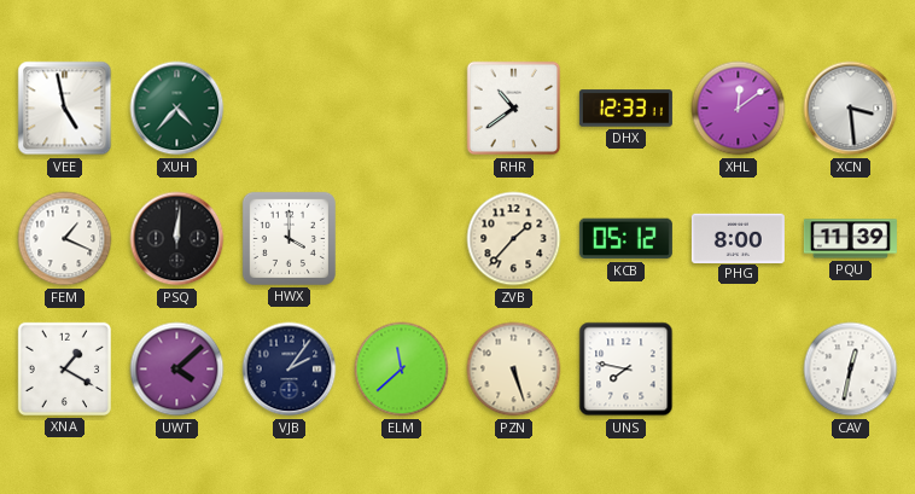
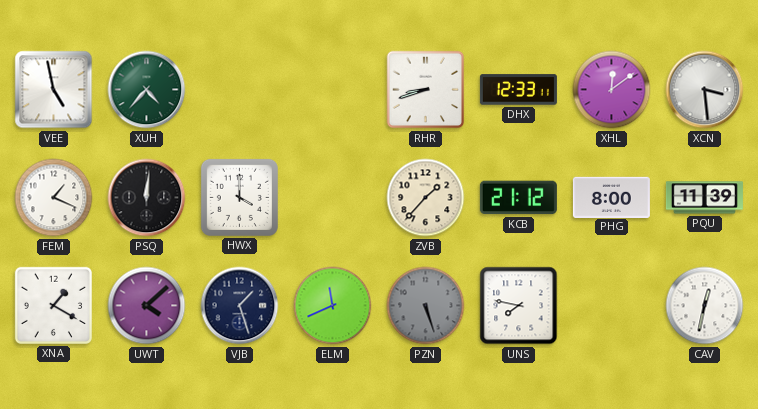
RHR: 10:39 -> 8:42 (426, 90)
KCB: 05:12 -> 21:12 (518, 198)
VJB: 2:06 -> 1:27 (240, 306)
ELM: 11:38 -> 11:41 (333, 306)
PZN dial: cream -> grey (426, 306)
